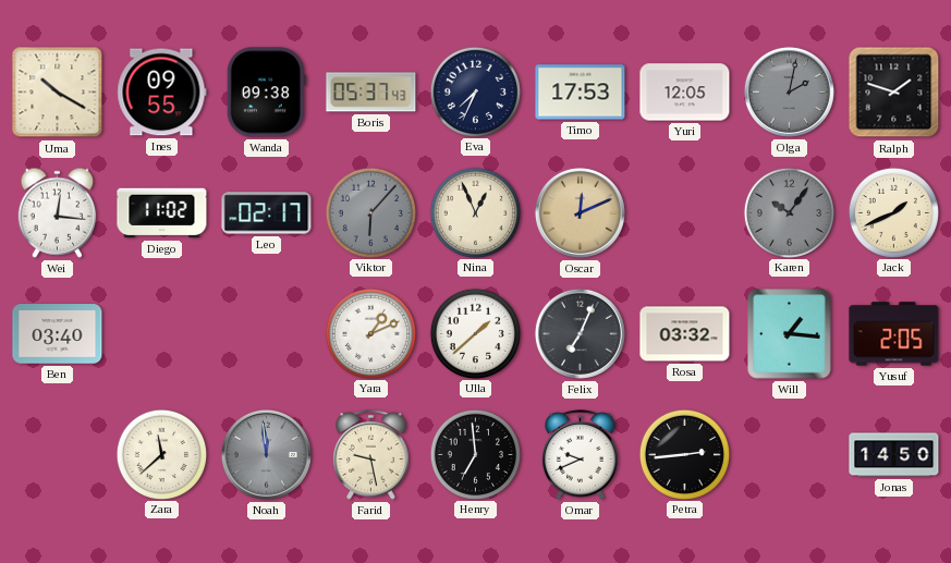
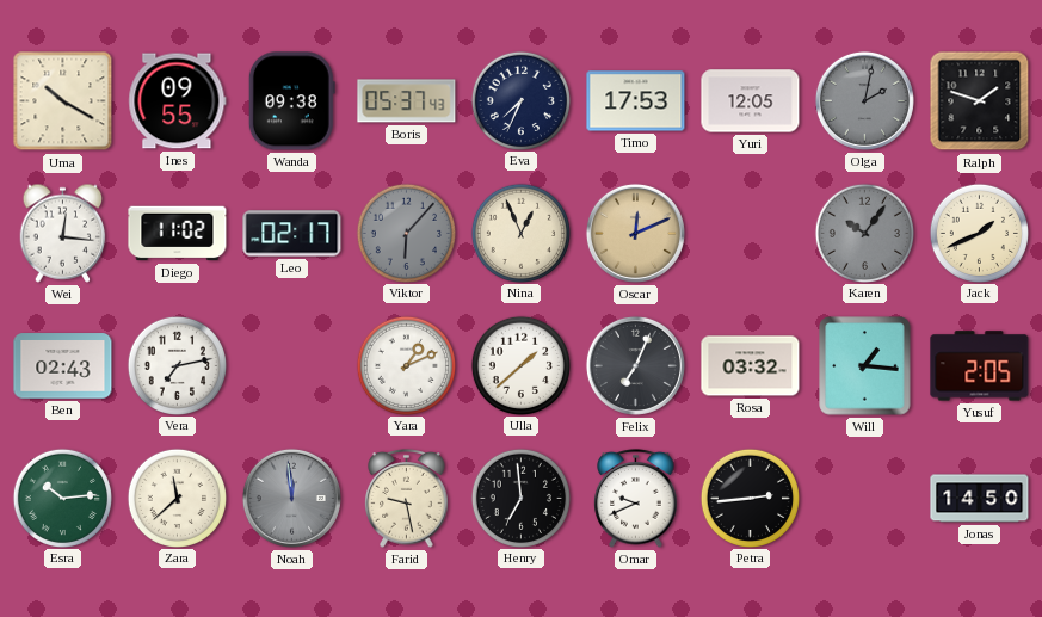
Ben: 03:40 -> 02:43 (63, 366)
Vera: none -> 7:13 (177, 365)
Esra: none -> 10:14 (62, 498)
